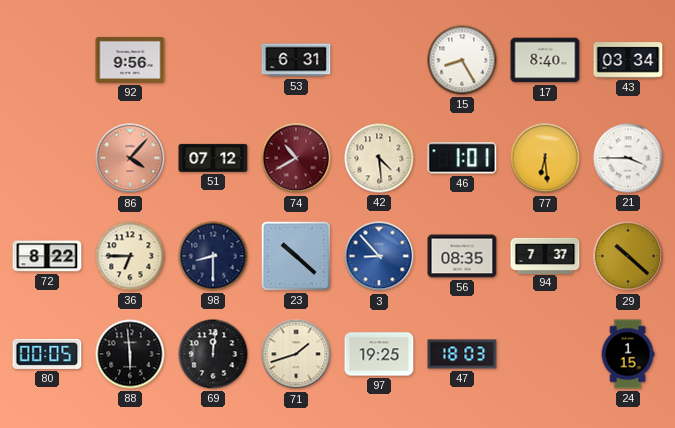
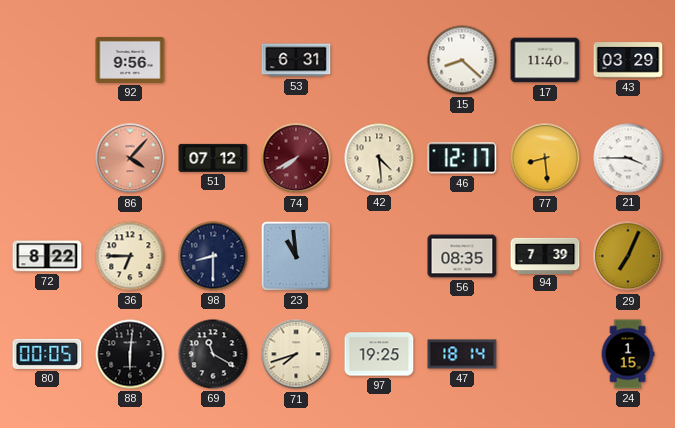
15: 8:25 -> 8:22 (462, 60)
17: 8:40 -> 11:40 (545, 60)
43: 03:34 -> 03:29 (628, 60)
74: 10:40 -> 7:40 (296, 158)
46: 1:01 -> 12:17 (462, 158)
77: 6:29 -> 8:29 (545, 158)
23: 10:22 -> 10:59 (296, 256)
3: 8:53 -> none (379, 256)
94: 7:37 -> 7:39 (545, 255)
29: 10:22 -> 7:04 (628, 256)
88: 5:59 -> 6:01 (130, 354)
69: 12:01 -> 11:20 (213, 354)
71: 1:42 -> 7:42 (296, 354)
47: 18:03 -> 18:14 (462, 354)
